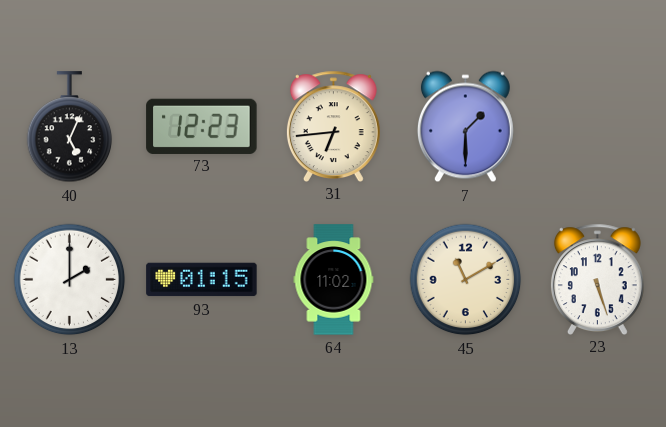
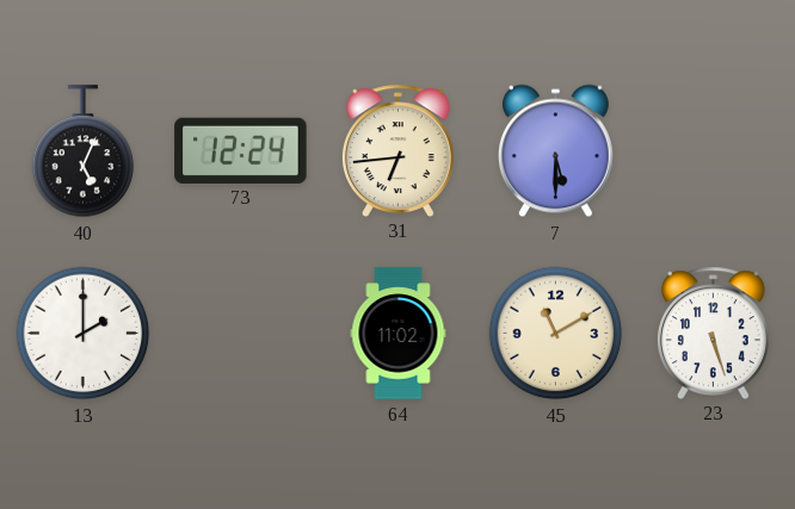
73: 12:23 -> 12:24 (241, 150)
7: 1:30 -> 5:30 (555, 151)
93: 01:15 -> none (202, 280)
